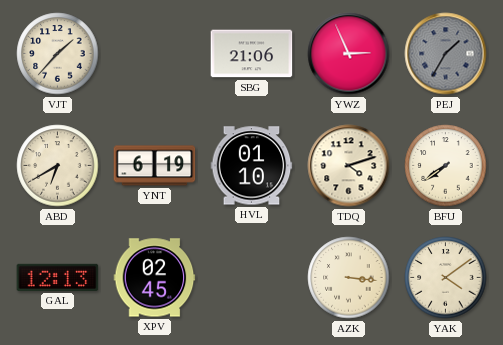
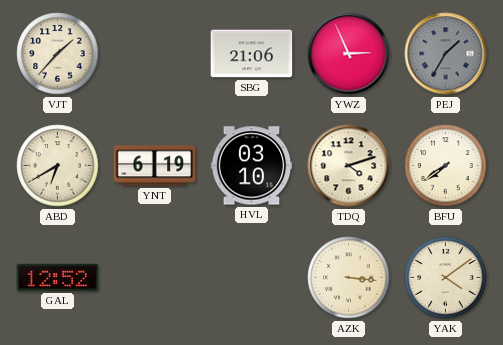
HVL: 01:10 -> 03:10 (252, 166)
GAL: 12:13 -> 12:52 (58, 277)
XPV: 02:45 -> none (155, 278)
